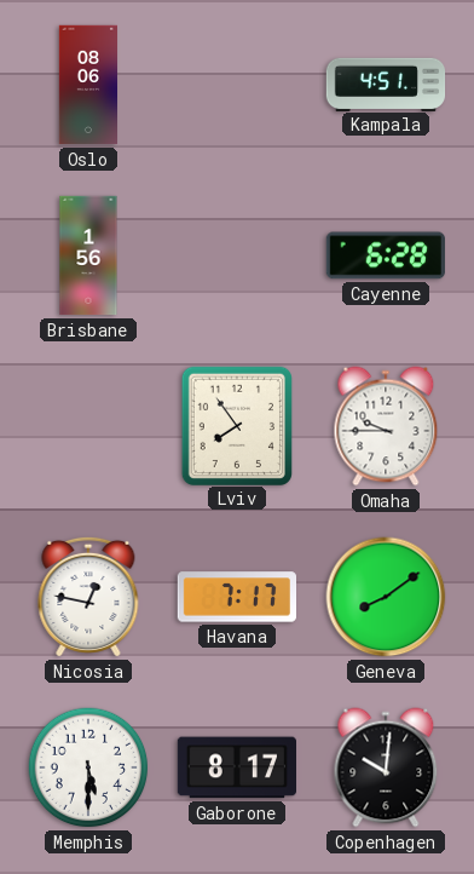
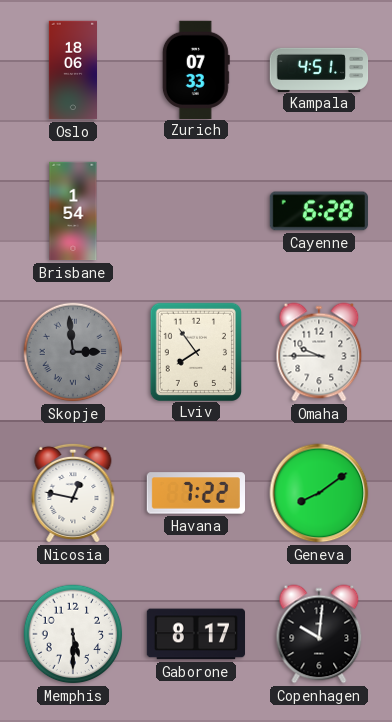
Oslo: 08:06 -> 18:06 (72, 70)
Zurich: none -> 07:33 (196, 69)
Brisbane: 1:56 -> 1:54 (73, 211)
Skopje: none -> 2:59 (73, 352)
Havana: 7:17 -> 7:22 (195, 493)
